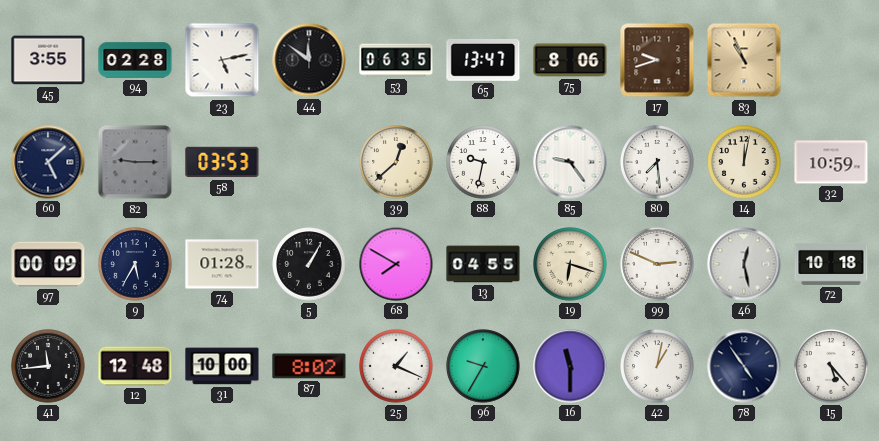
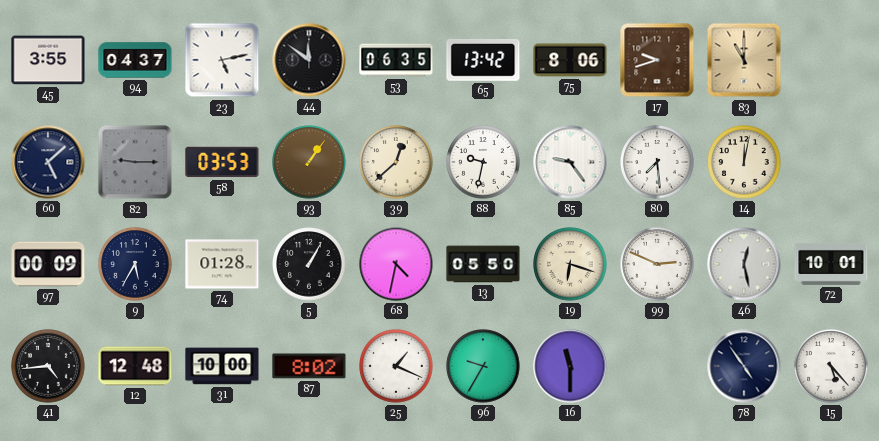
94: 02:28 -> 04:37 (135, 60)
65: 13:47 -> 13:42 (483, 60)
83: 10:56 -> 11:00 (744, 60)
93: none -> 1:06 (309, 162)
32: 10:59 -> none (831, 162)
68: 7:50 -> 4:32 (396, 264)
13: 04:55 -> 05:50 (483, 264)
72: 10:18 -> 10:01 (831, 264)
41: 11:44 -> 4:44 (48, 366)
42: 1:02 -> none (657, 366)
